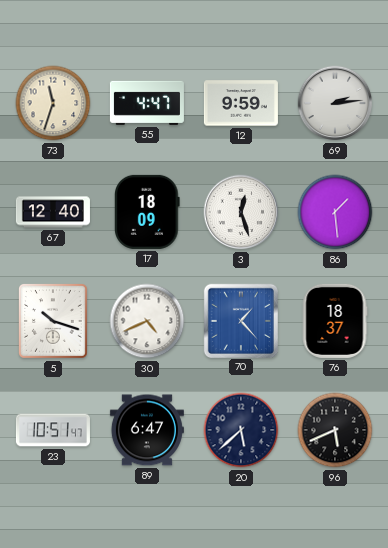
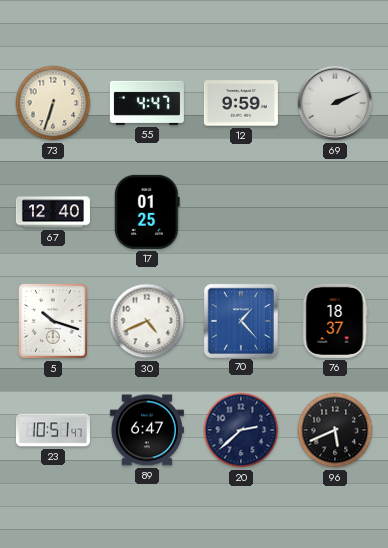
73: 11:33 -> 6:33 (53, 103)
69: 2:14 -> 2:11 (335, 103)
17: 18:09 -> 01:25 (148, 212)
3: 12:27 -> none (241, 212)
86: 1:29 -> none (335, 212)
20: 5:38 -> 2:38 (241, 430)
